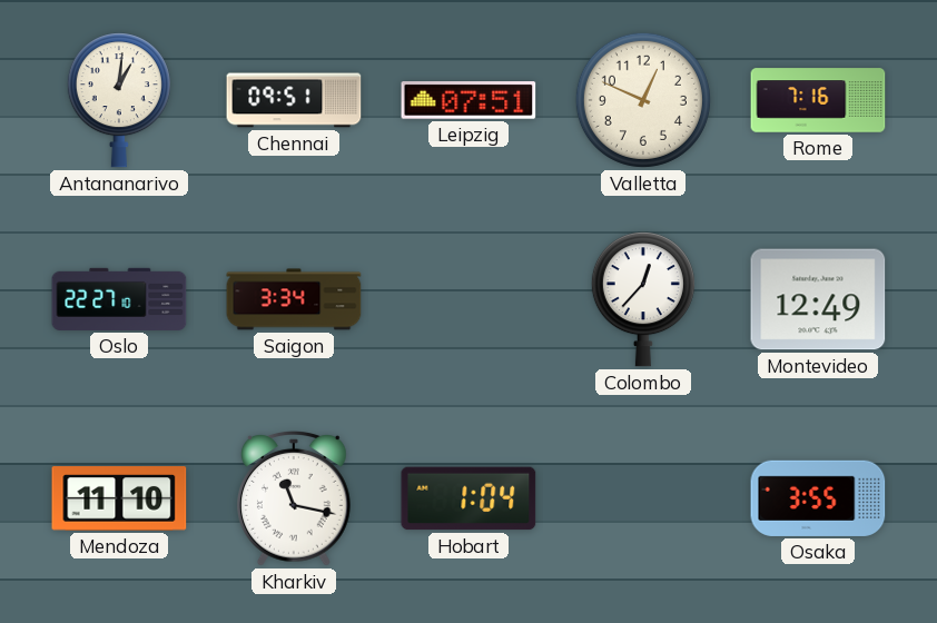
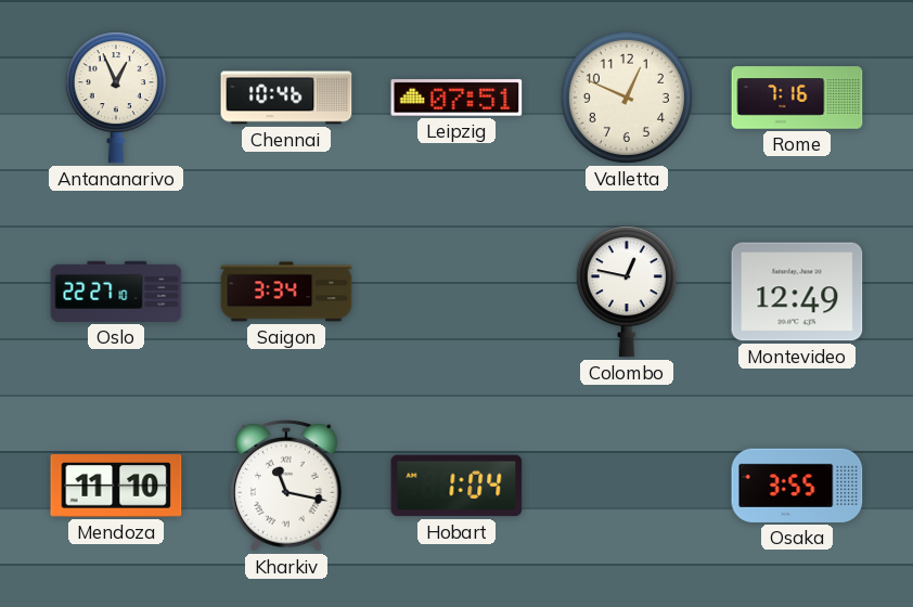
Antananarivo: 1:01 -> 12:56 (116, 98)
Chennai: 09:51 -> 10:46 (286, 98)
Colombo: 12:37 -> 12:47 (627, 292)
